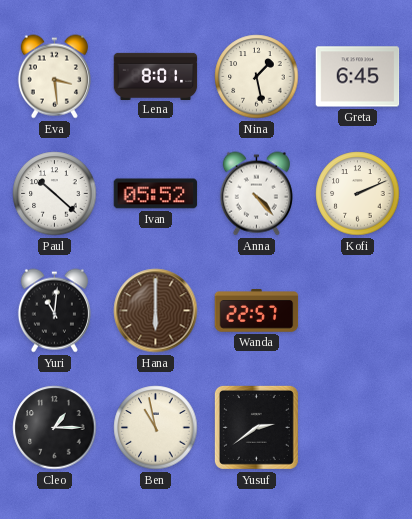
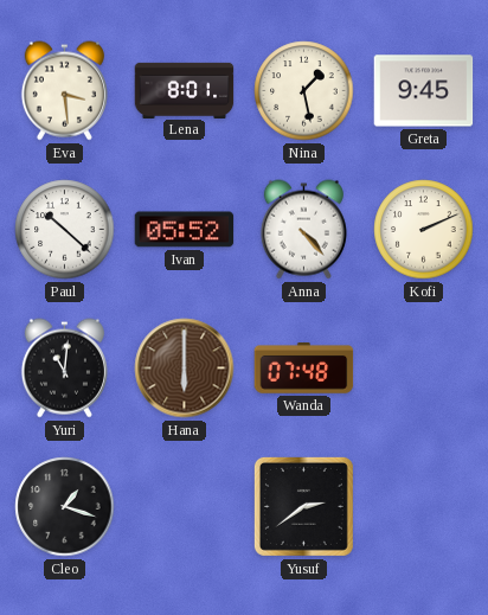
Greta: 6:45 -> 9:45 (424, 91)
Wanda: 22:57 -> 07:48 (304, 369)
Cleo: 1:15 -> 1:18 (65, 507)
Ben: 10:58 -> none (156, 428)
